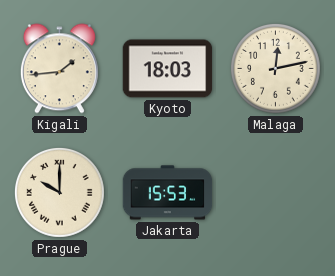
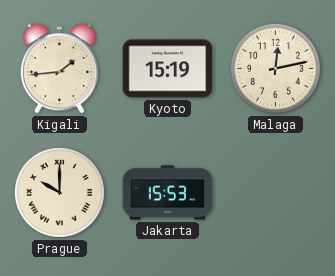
Kyoto: 18:03 -> 15:19 (168, 69)
